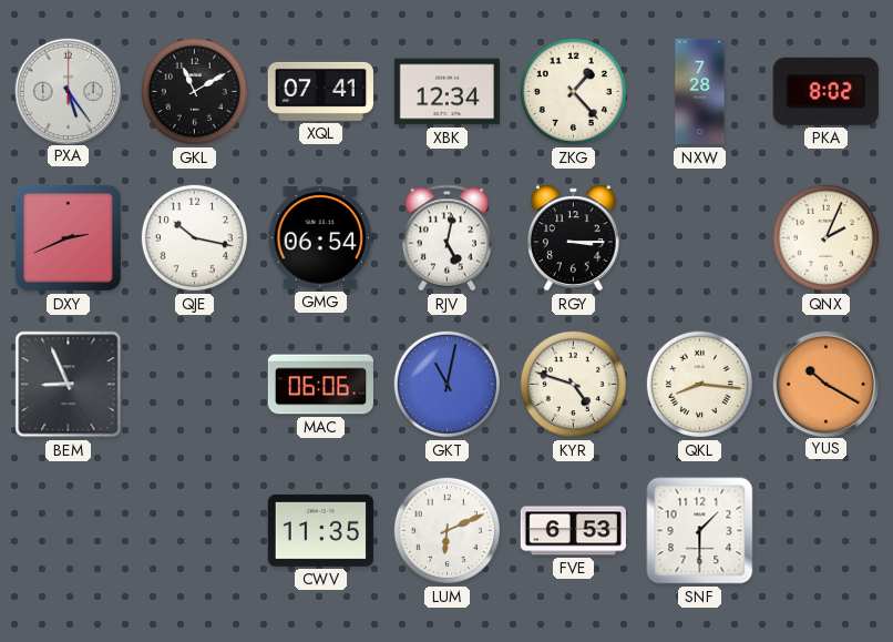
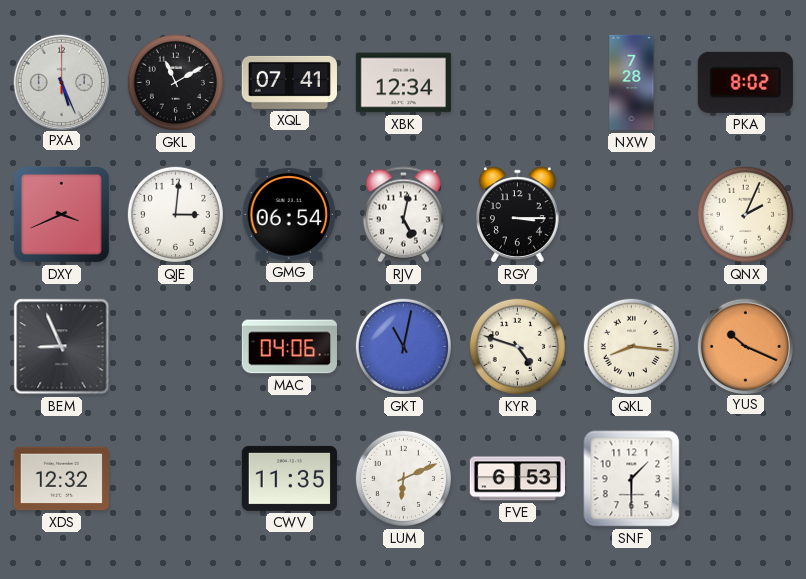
PXA: 5:24 -> 5:26 (61, 82)
ZKG: 1:23 -> none (573, 91)
DXY: 2:41 -> 3:41 (61, 214)
QJE: 10:17 -> 3:01 (175, 214)
MAC: 06:06 -> 04:06 (289, 347)
YUS: 10:20 -> 10:19 (745, 346)
XDS: none -> 12:32 (61, 479)
